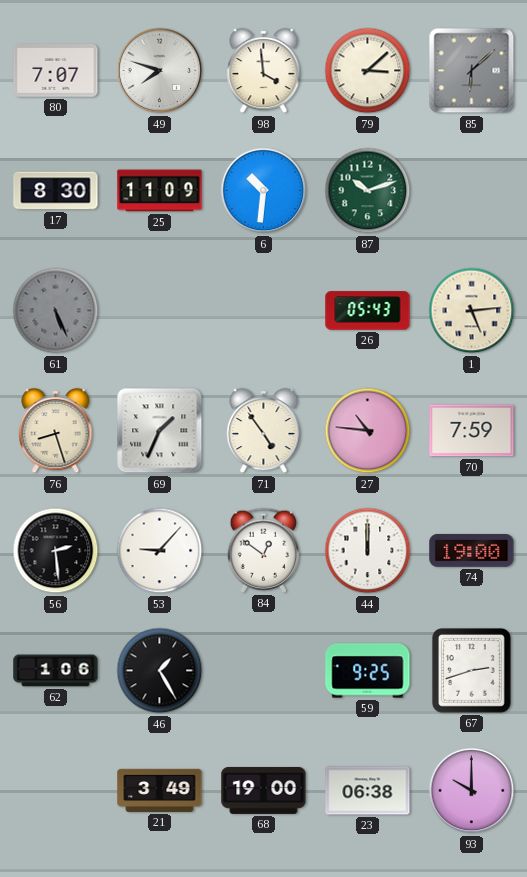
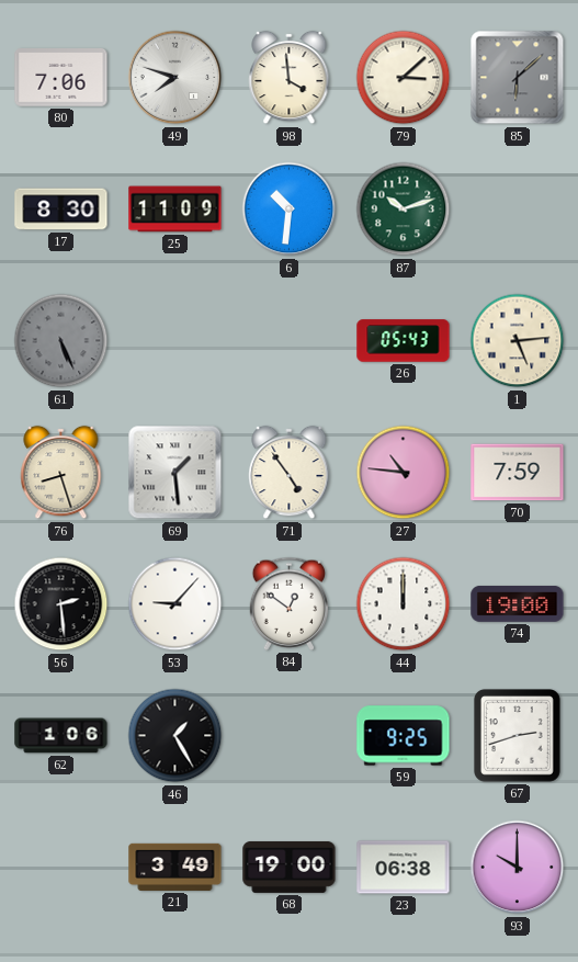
80: 7:07 -> 7:06 (61, 78)
69: 1:34 -> 1:29 (175, 473)
